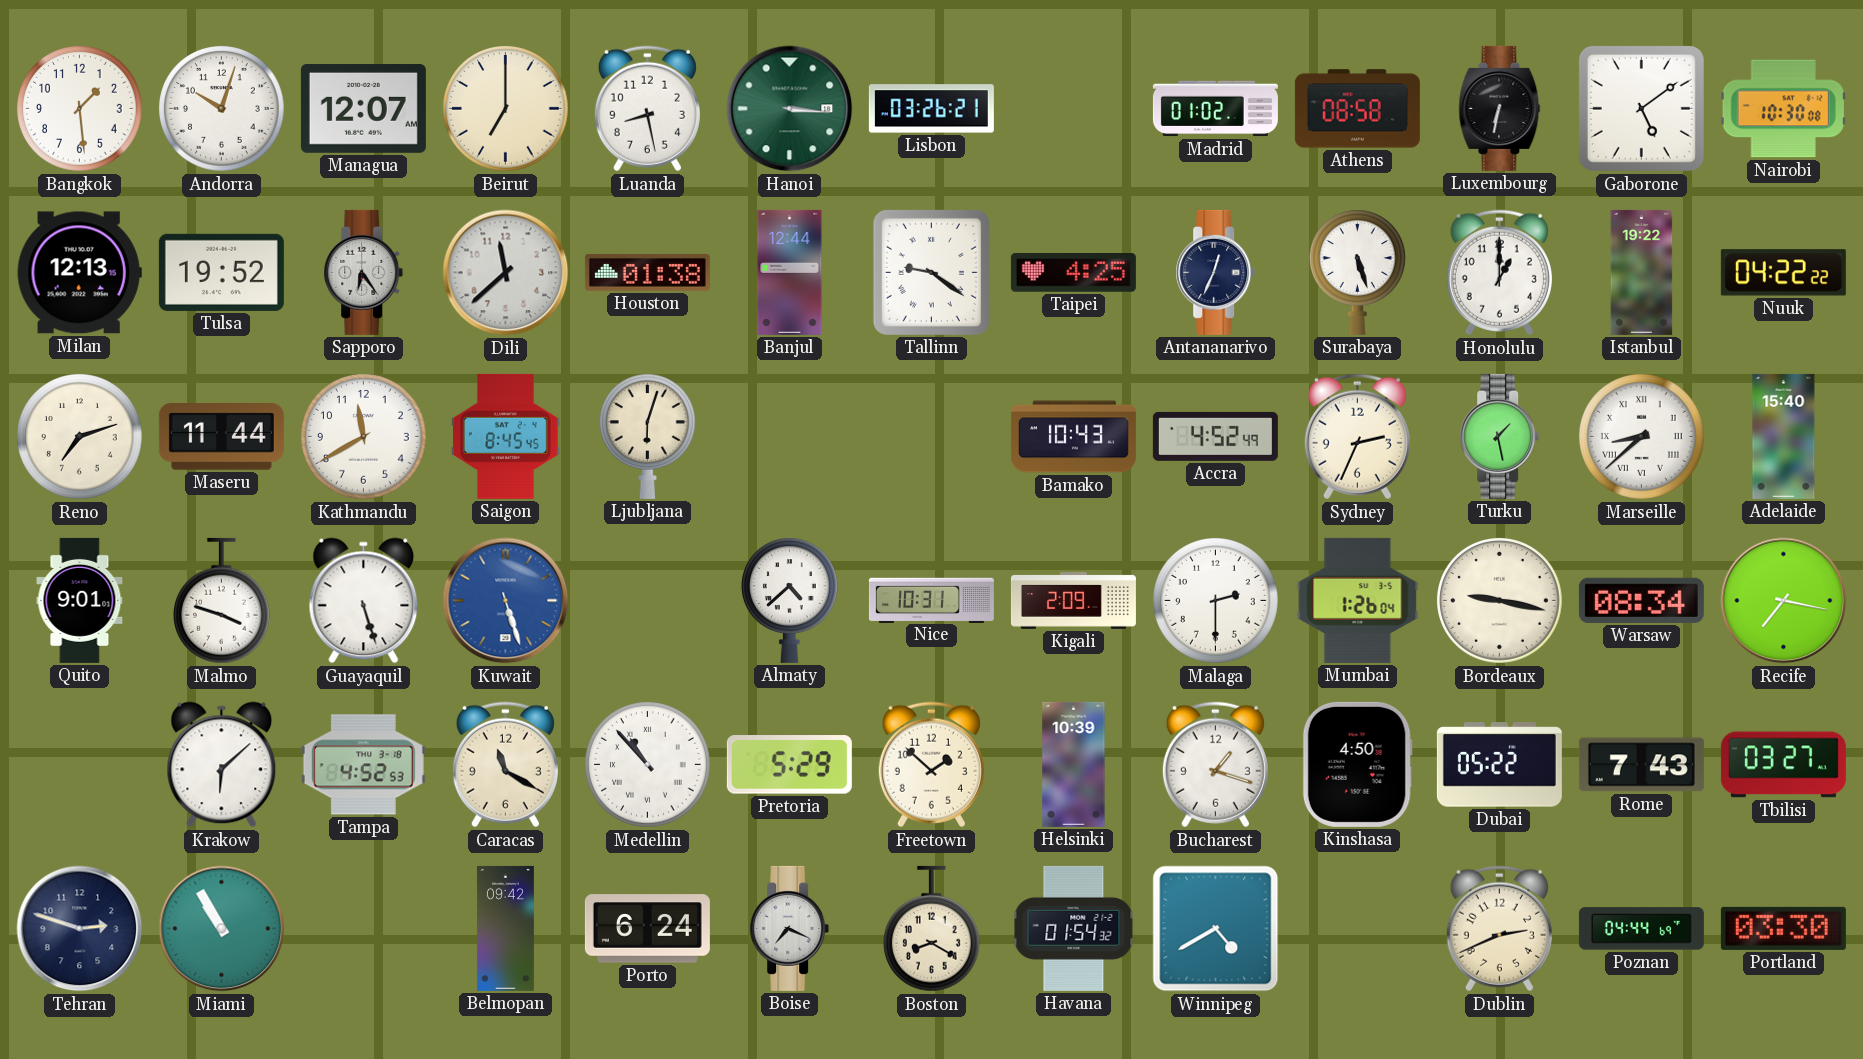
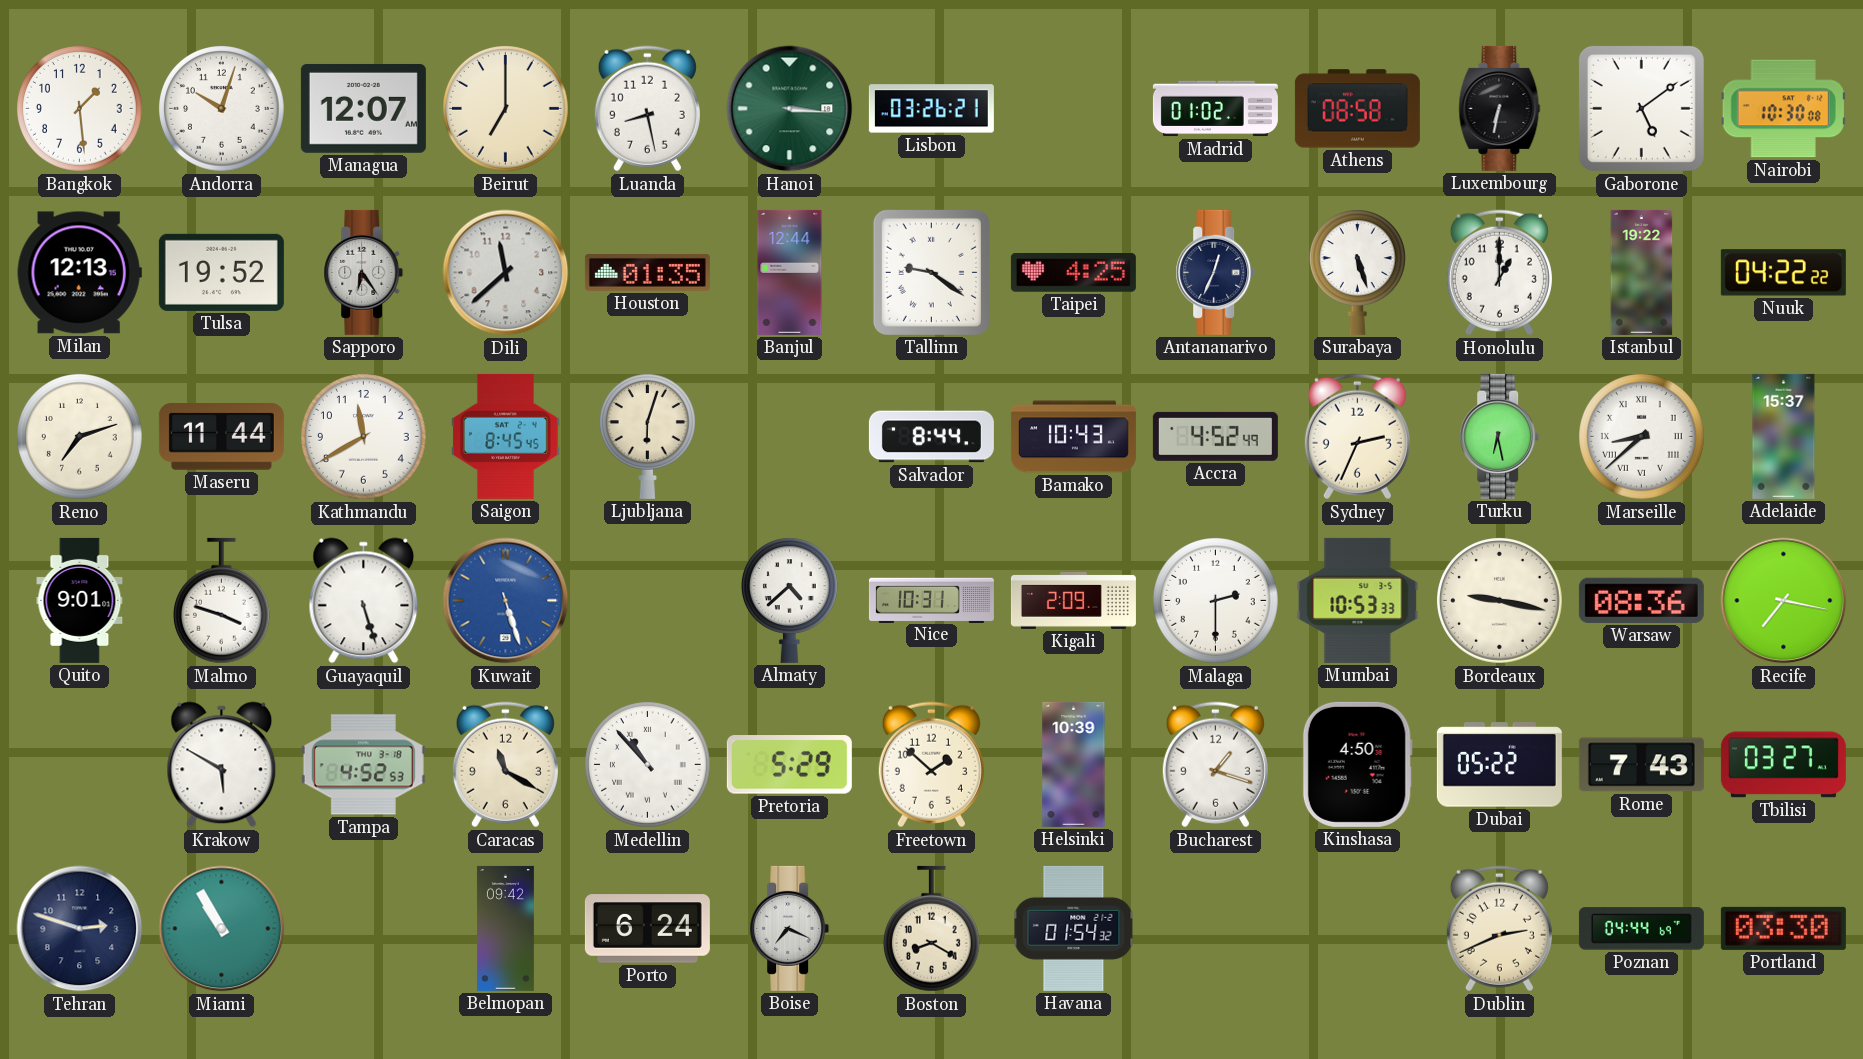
Houston: 01:38 -> 01:35 (647, 272)
Salvador: none -> 8:44 (931, 437)
Turku: 1:28 -> 6:28 (1500, 436)
Adelaide: 15:40 -> 15:37 (1784, 436)
Mumbai: 1:26 -> 10:53 (1358, 600)
Warsaw: 08:34 -> 08:36 (1641, 600)
Krakow: 6:08 -> 5:50 (222, 765)
Winnipeg: 4:40 -> none (1216, 929)
